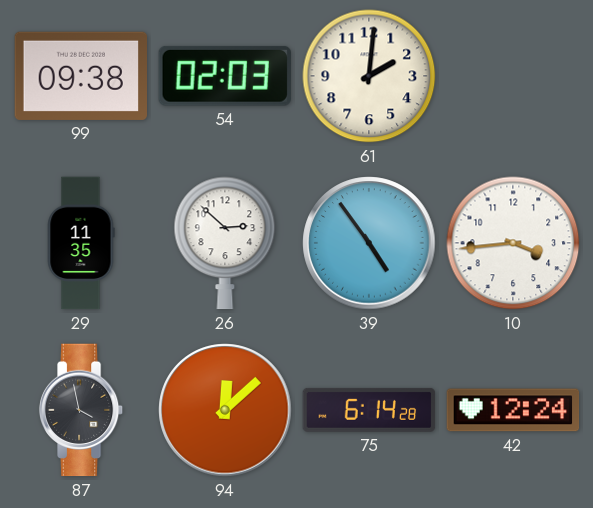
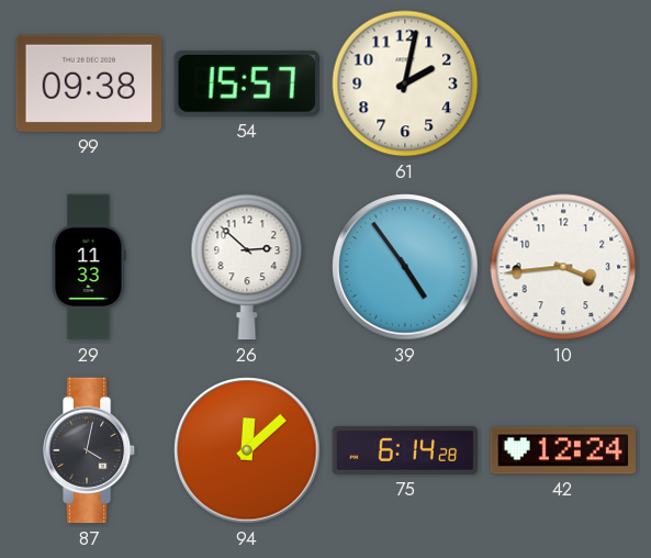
54: 02:03 -> 15:57 (247, 83)
61: 2:01 -> 2:02 (405, 83)
29: 11:35 -> 11:33 (89, 267)
87: 3:58 -> 4:02 (89, 450)
